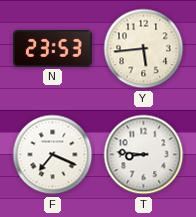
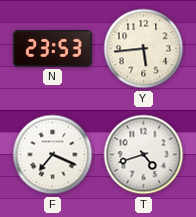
T: 8:46 -> 4:42 (144, 155)
